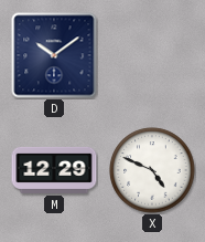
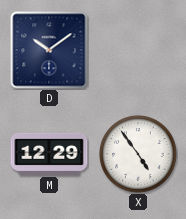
X: 4:49 -> 4:54 (138, 154)
